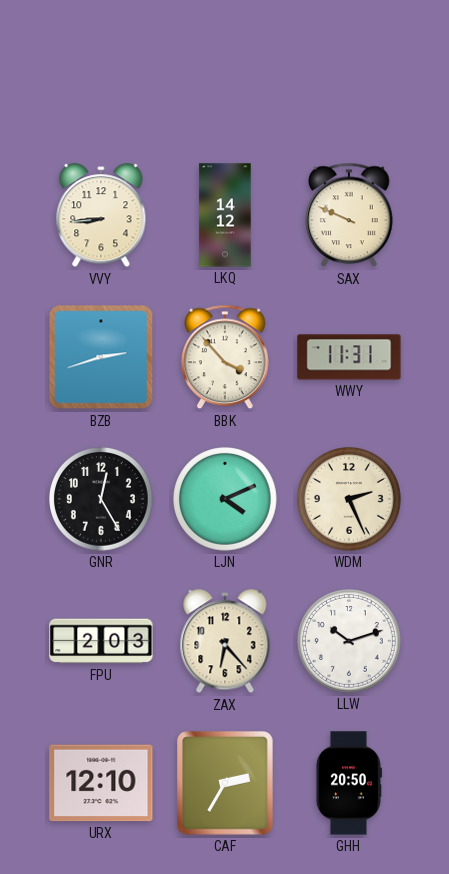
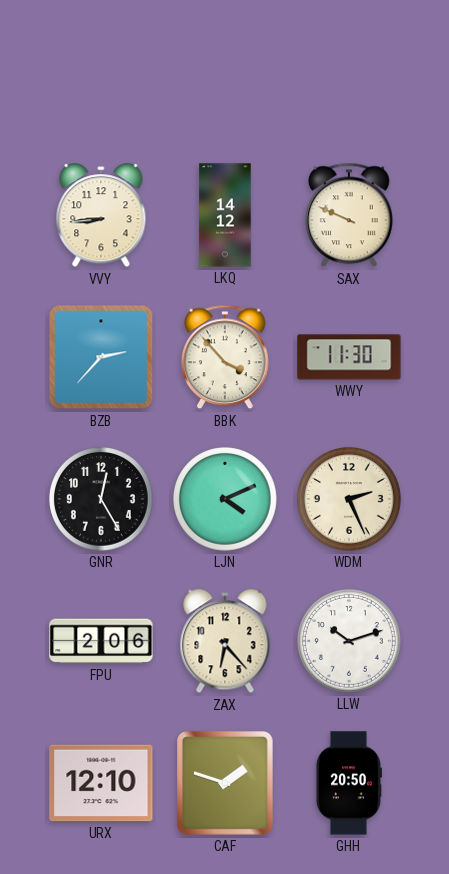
BZB: 2:42 -> 2:37 (101, 357)
WWY: 11:31 -> 11:30 (349, 357)
FPU: 2:03 -> 2:06 (101, 641)
CAF: 2:35 -> 1:48 (226, 784)
